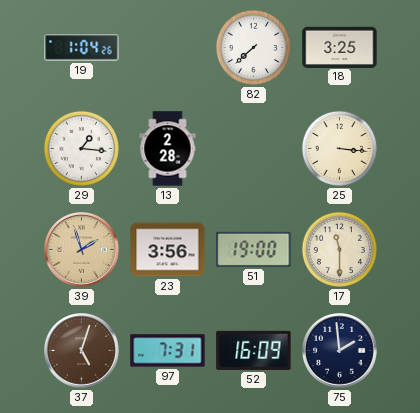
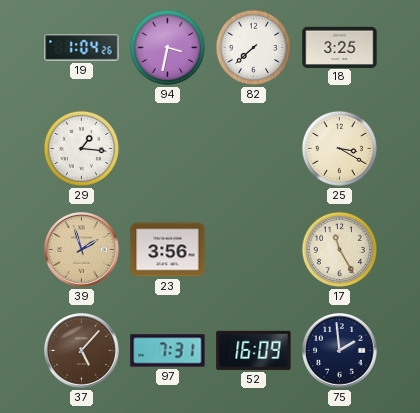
94: none -> 3:32 (167, 47)
13: 2:28 -> none (168, 149)
25: 3:16 -> 3:20 (339, 148)
51: 19:00 -> none (254, 249)
17: 11:30 -> 11:25 (339, 249)
37: 5:03 -> 5:07 (82, 351)
